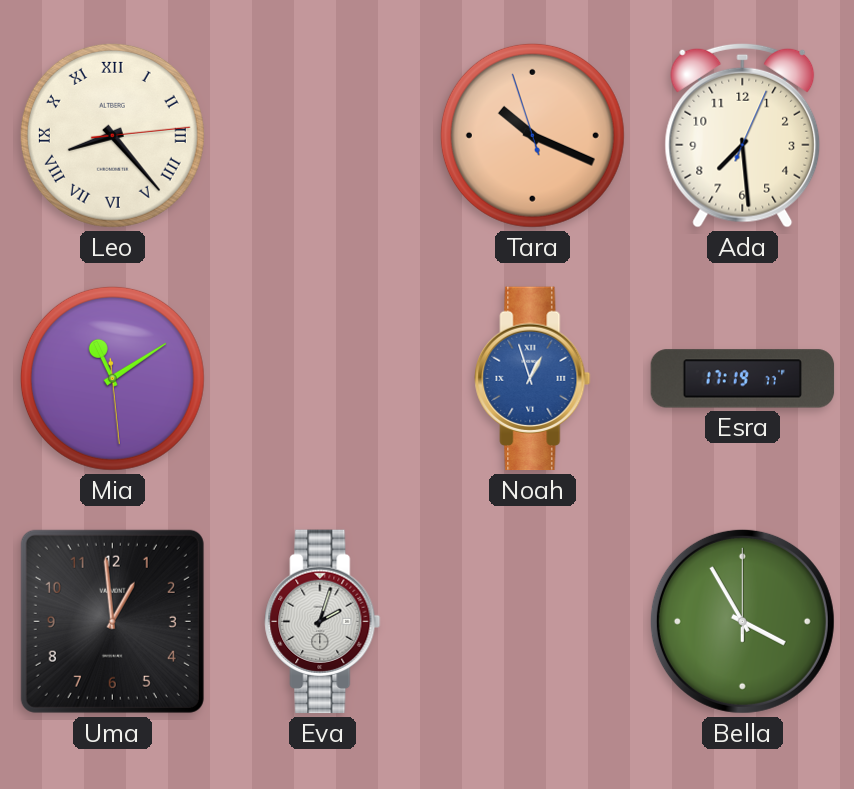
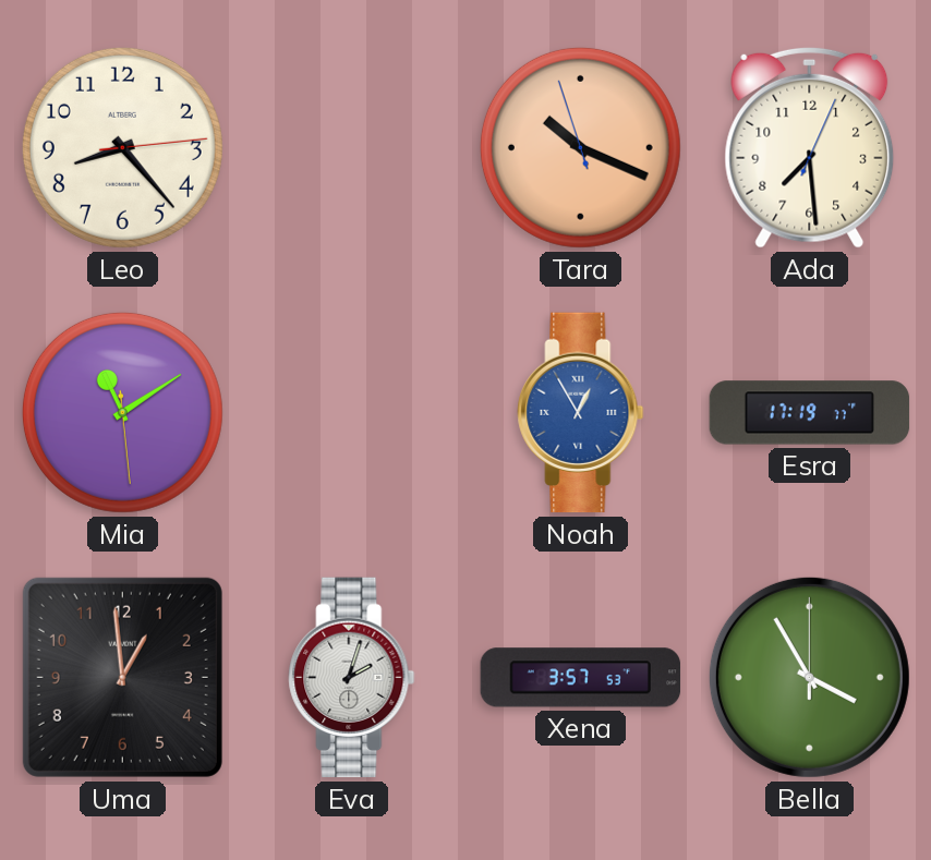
Leo numerals: Roman -> Arabic (122, 147)
Noah: 12:57 -> 12:55 (581, 413)
Xena: none -> 3:57 (581, 678)
